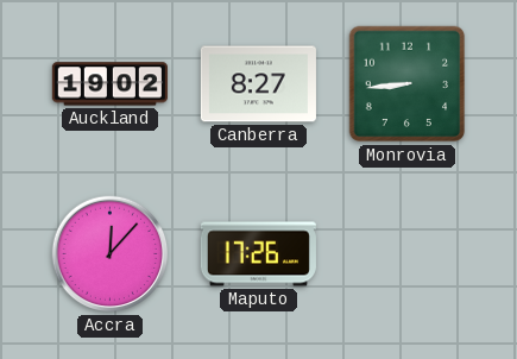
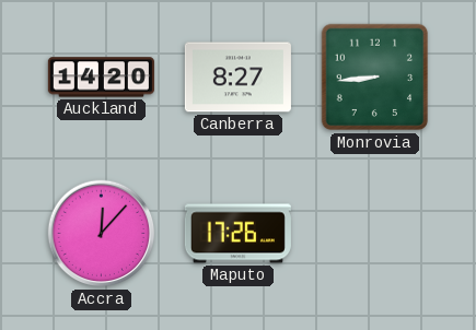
Auckland: 19:02 -> 14:20 (101, 78)
